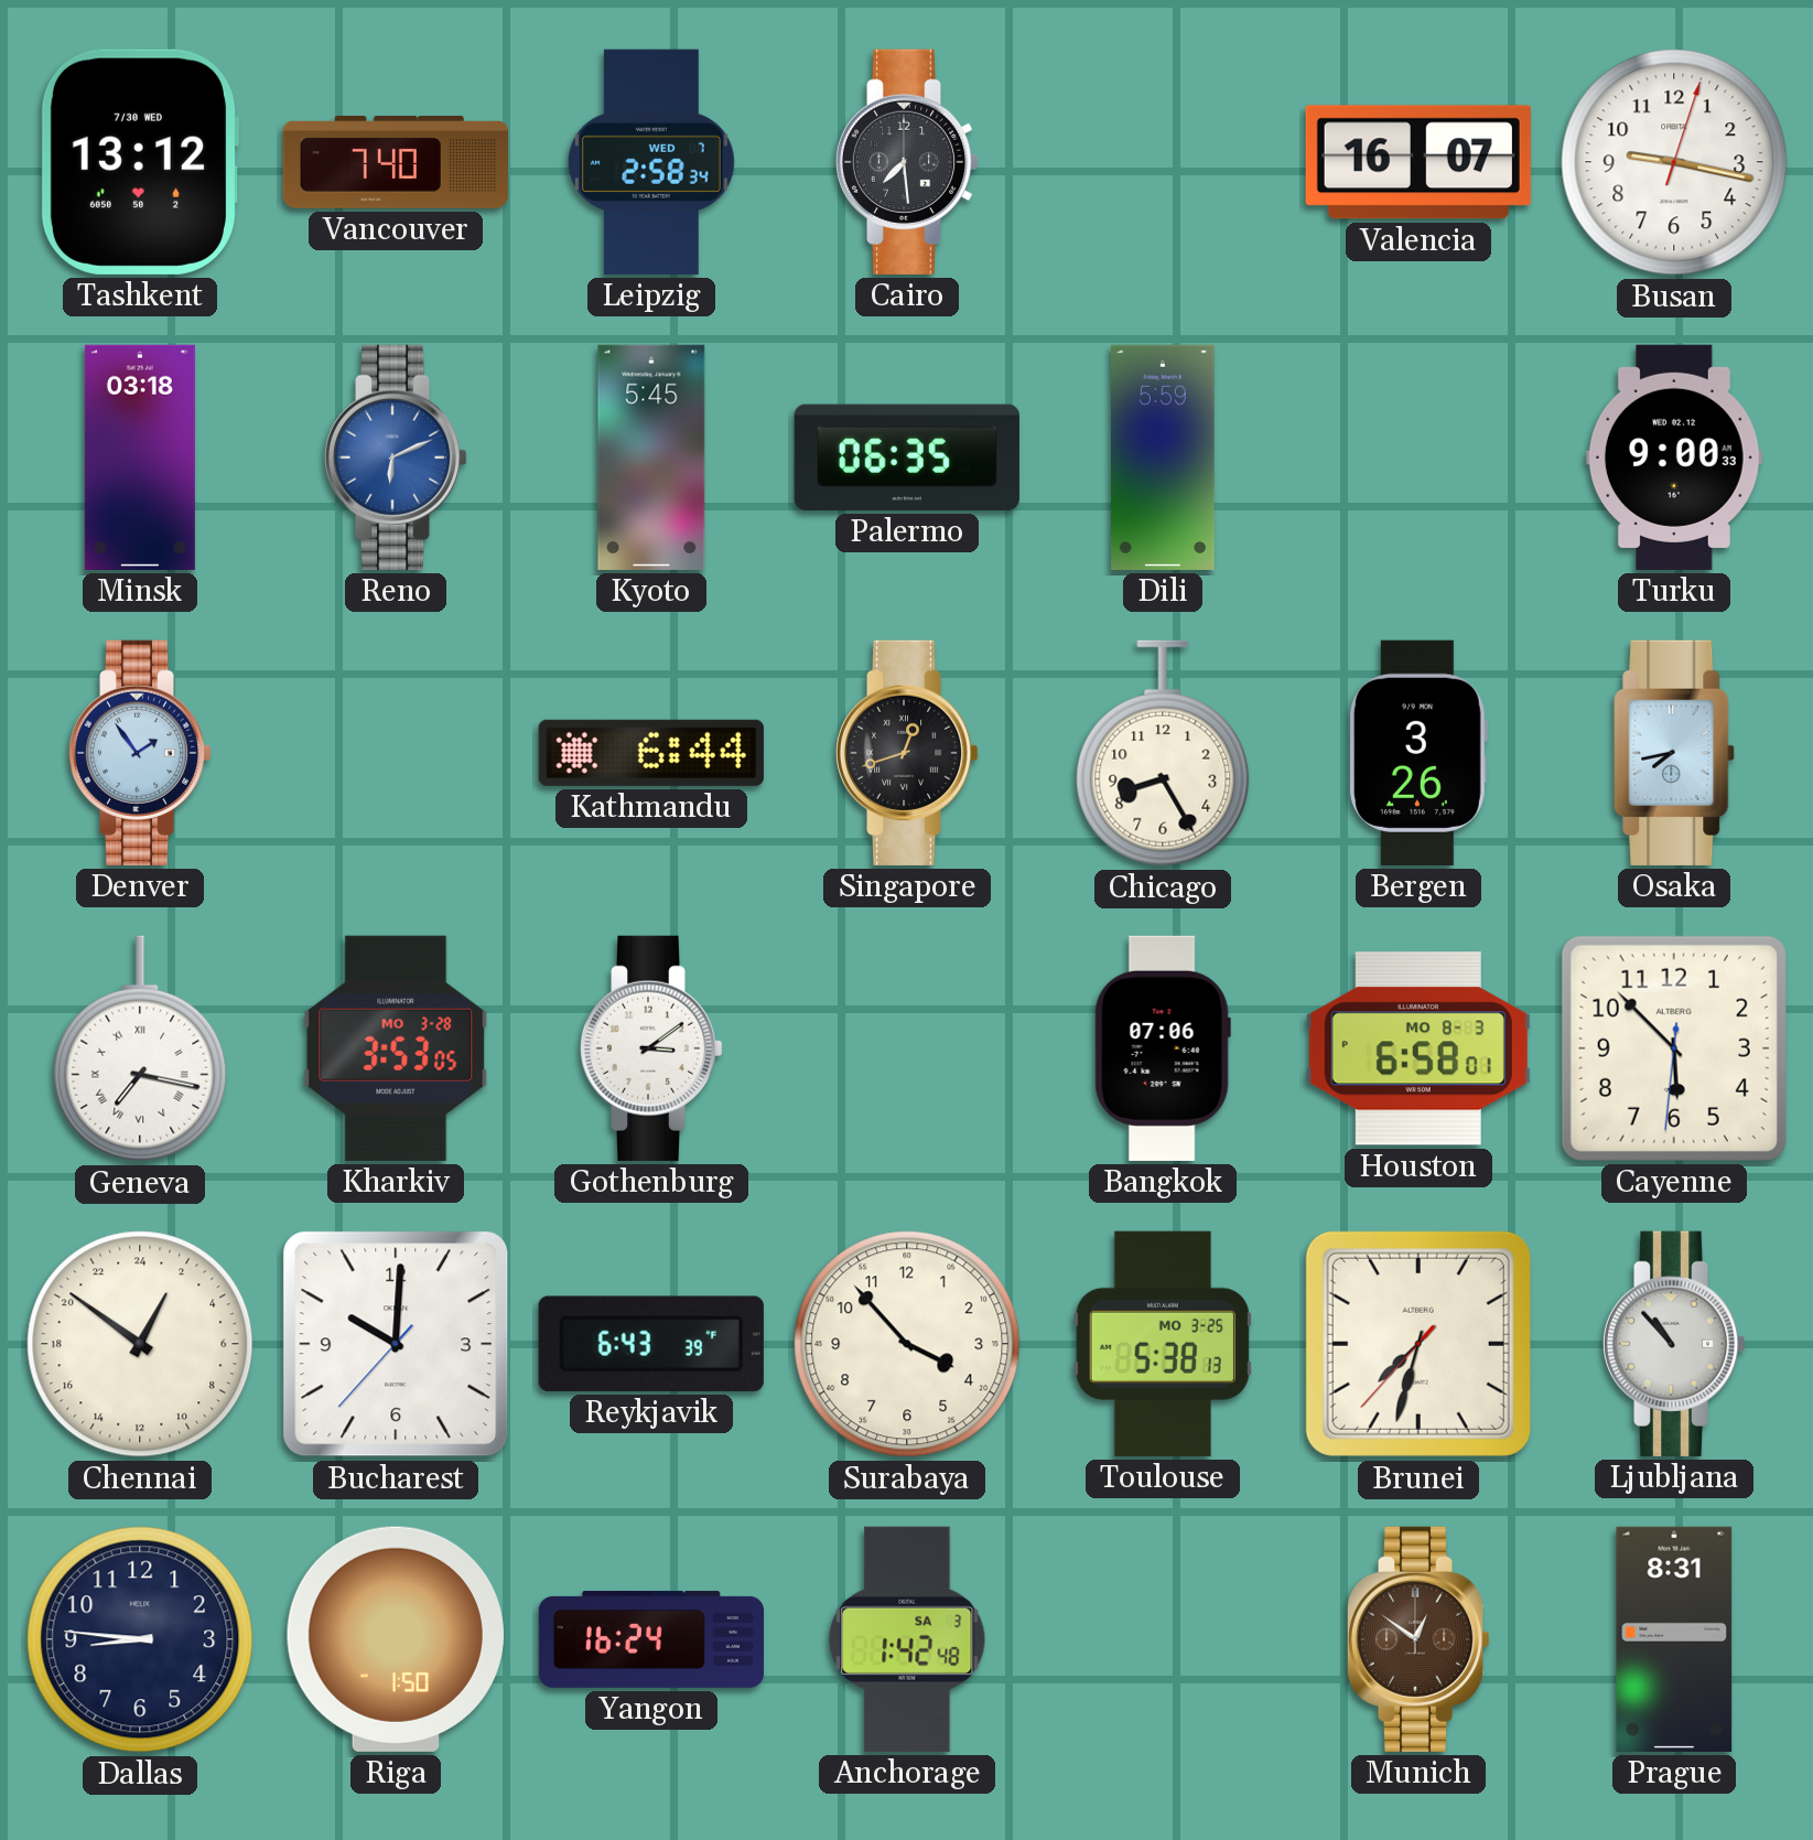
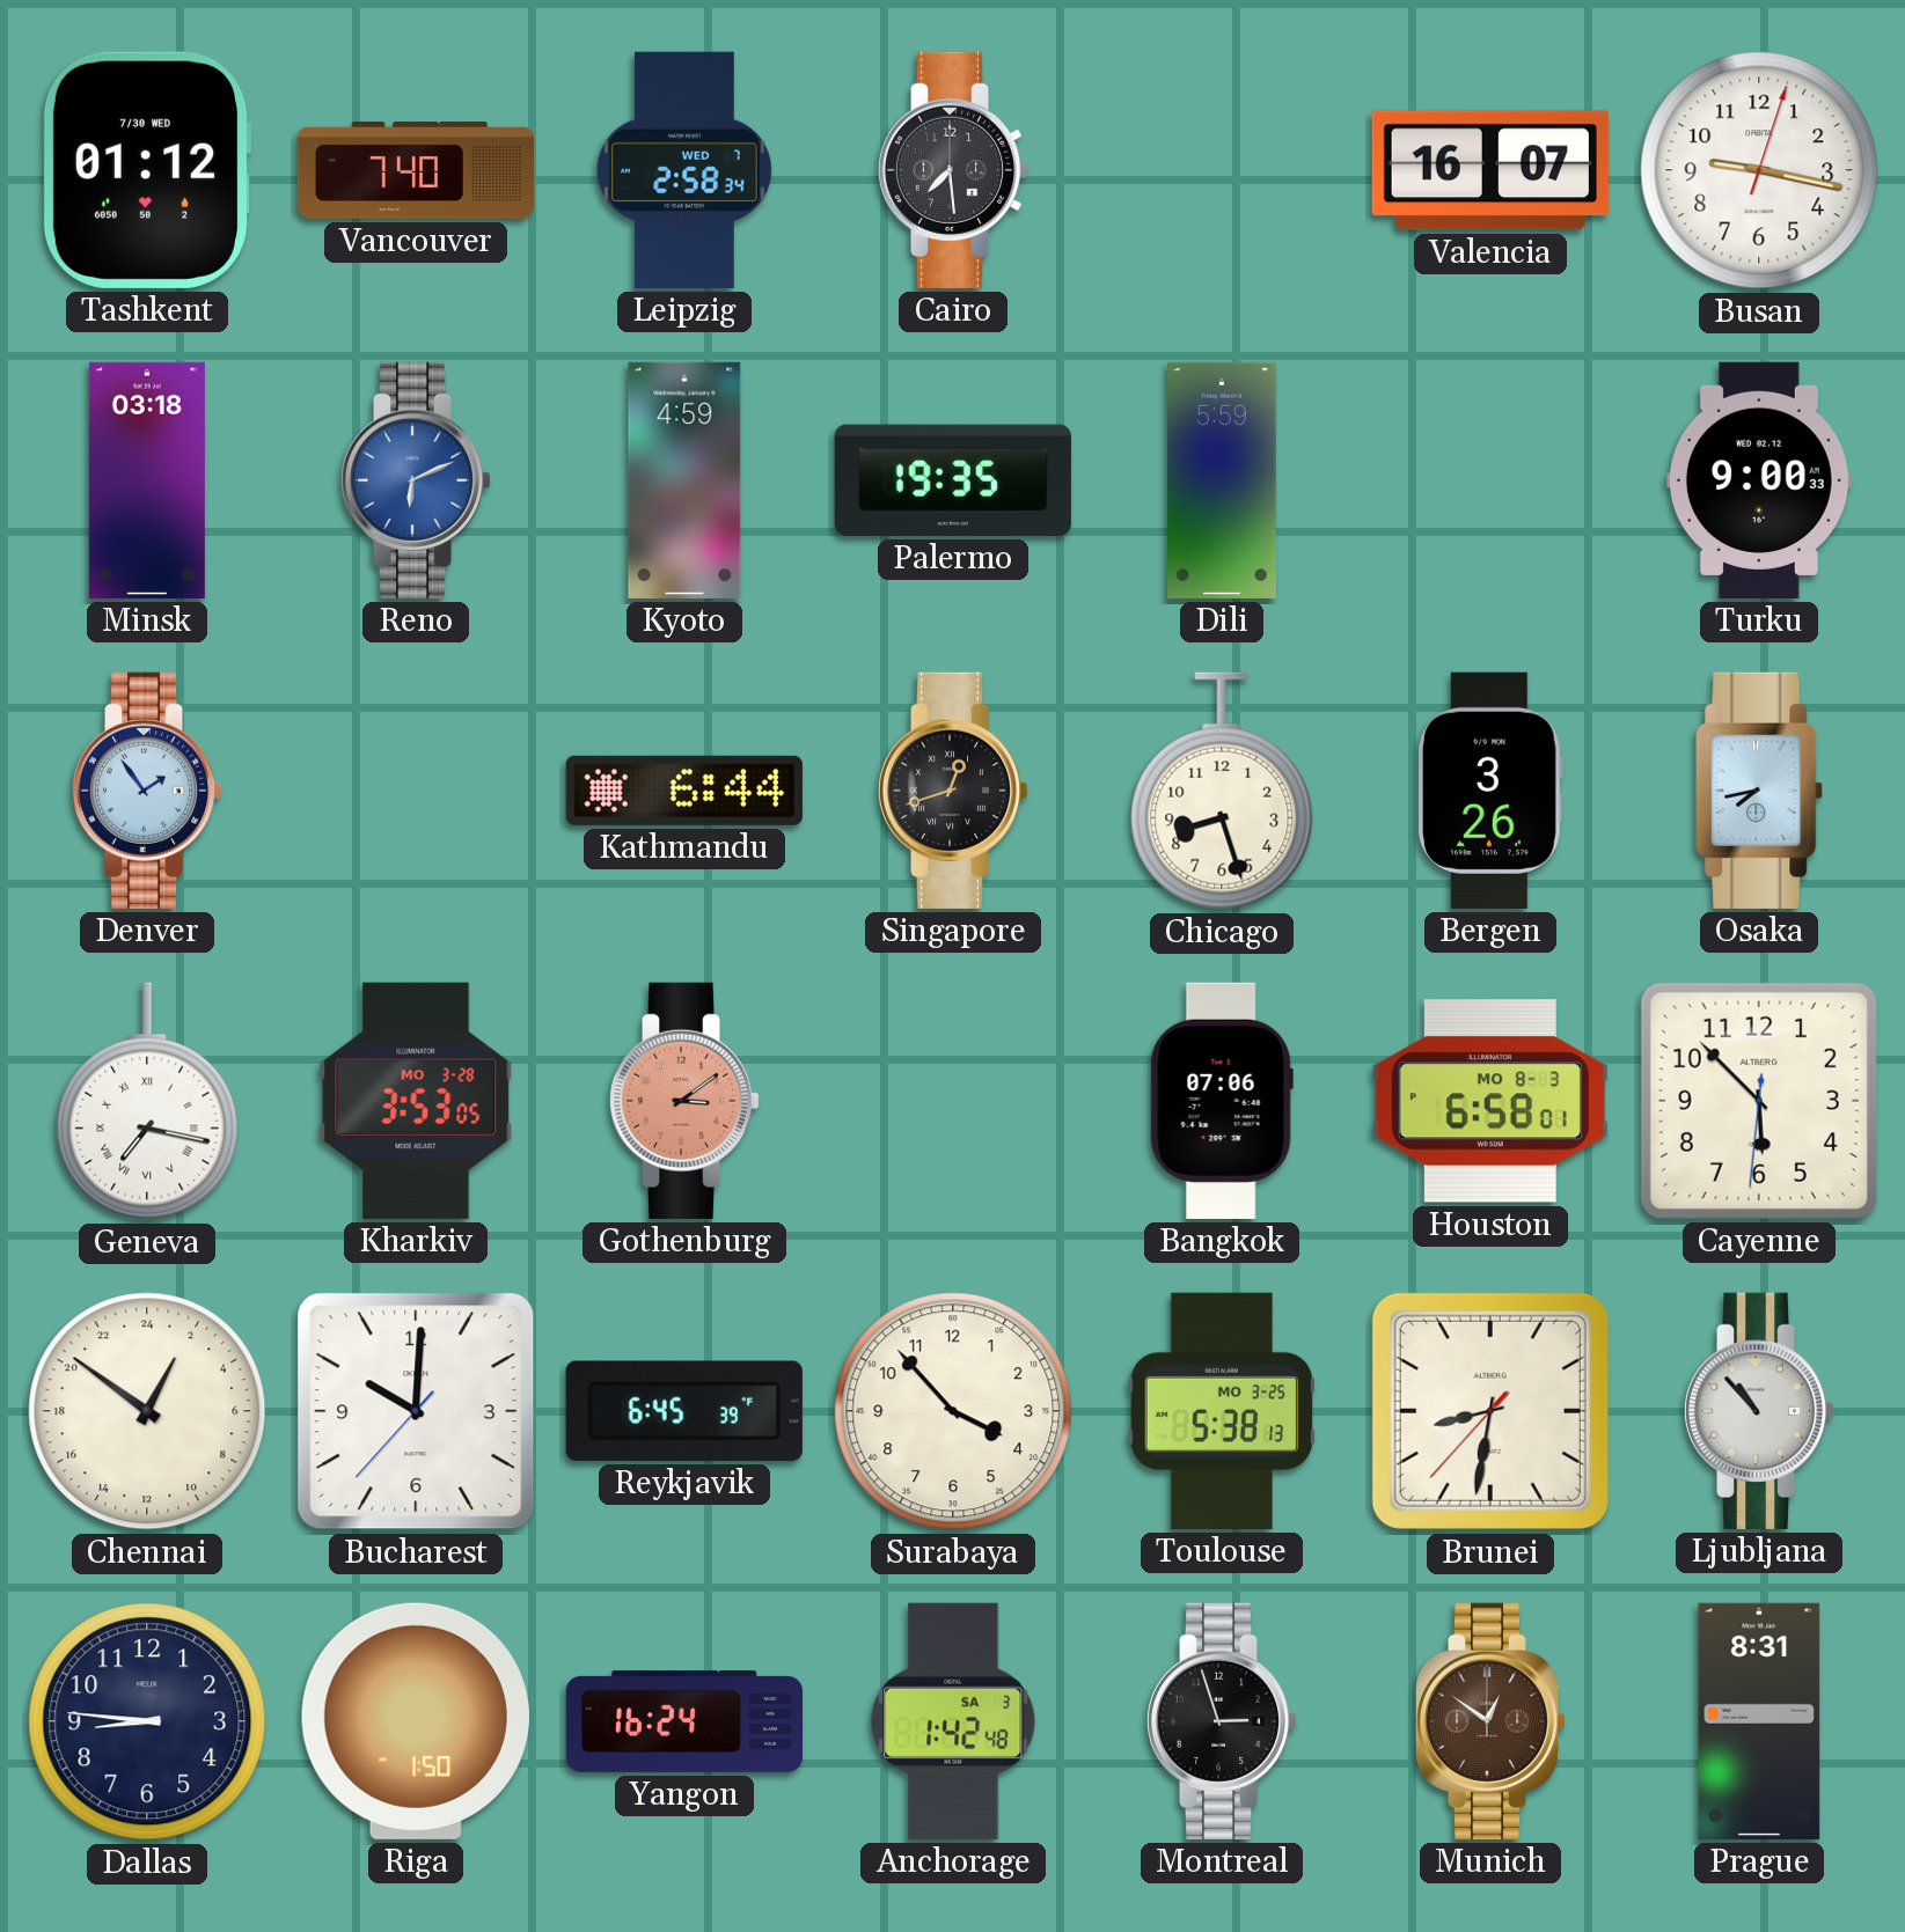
Tashkent: 13:12 -> 01:12 (146, 170)
Kyoto: 5:45 -> 4:59 (684, 480)
Palermo: 06:35 -> 19:35 (953, 480)
Chicago: 8:25 -> 8:27 (1222, 791)
Gothenburg dial: white -> salmon (684, 1101)
Reykjavik: 6:43 -> 6:45 (684, 1411)
Brunei: 7:32 -> 8:31 (1490, 1411)
Montreal: none -> 2:57 (1222, 1721)
